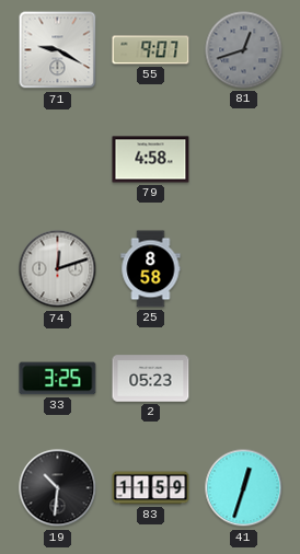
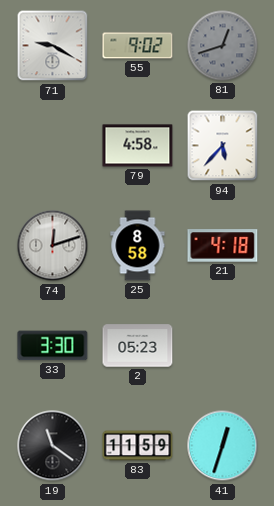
55: 9:07 -> 9:02 (138, 46)
94: none -> 5:37 (223, 146)
21: none -> 4:18 (223, 246)
33: 3:25 -> 3:30 (53, 346)
19: 10:31 -> 11:21 (53, 446)
